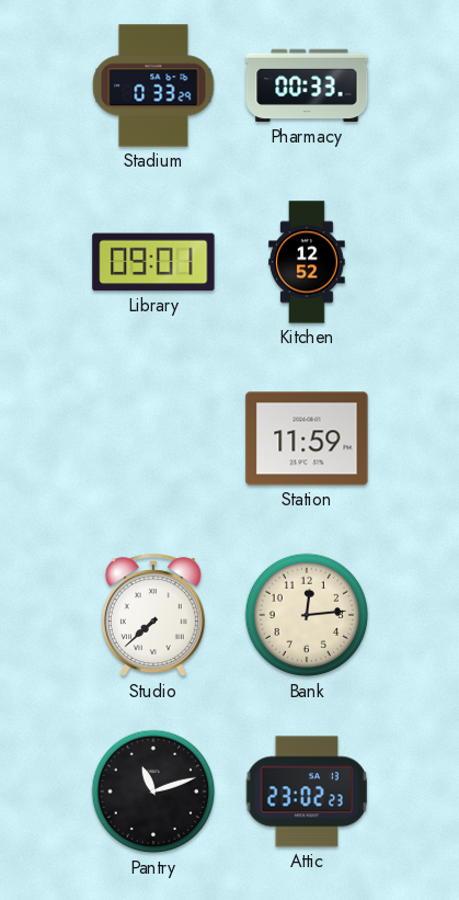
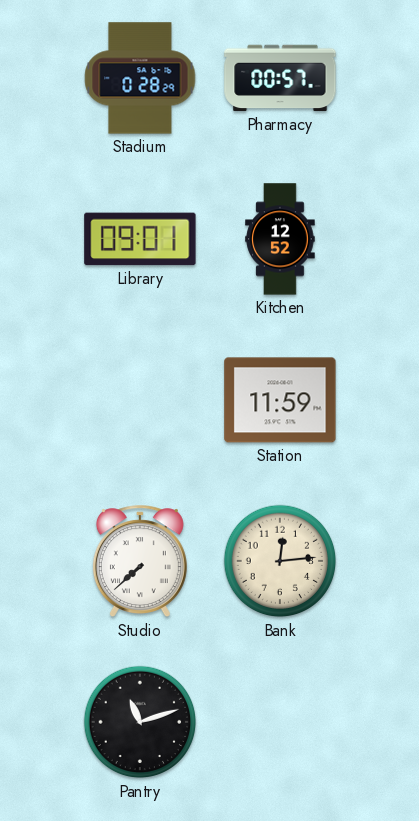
Stadium: 0:33 -> 0:28 (140, 78)
Pharmacy: 00:33 -> 00:57 (280, 78)
Attic: 23:02 -> none (307, 791)
